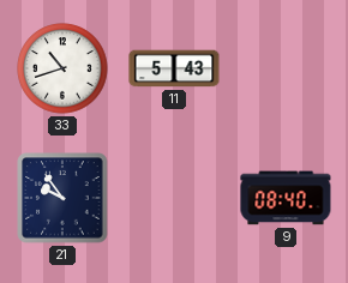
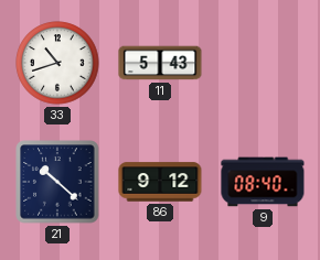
21: 9:54 -> 10:22 (57, 182)
86: none -> 9:12 (160, 182)
